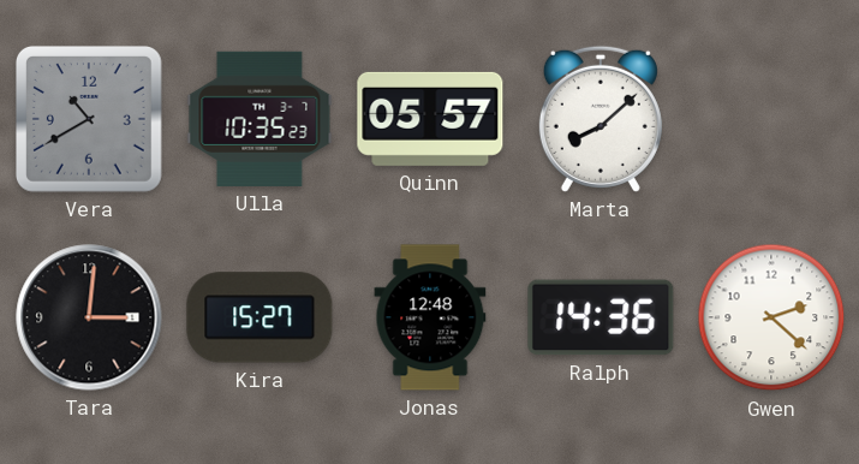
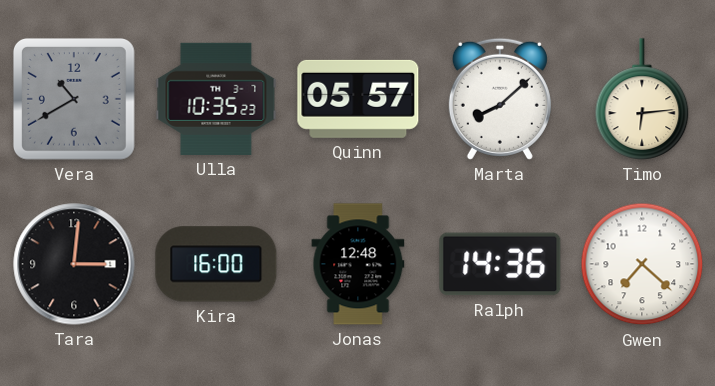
Timo: none -> 6:14 (642, 99)
Kira: 15:27 -> 16:00 (216, 264)
Gwen: 2:22 -> 7:22 (642, 264)
